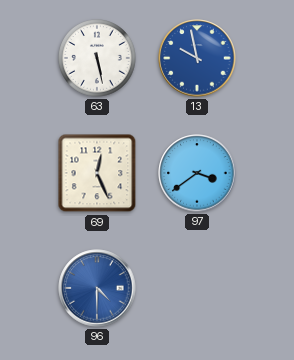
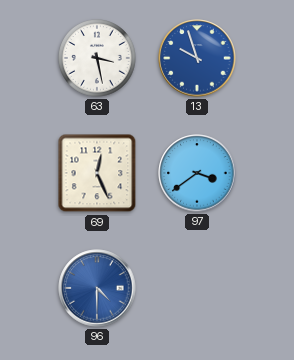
63: 5:28 -> 3:28 (98, 59)
13: 9:58 -> 9:57 (197, 58)
